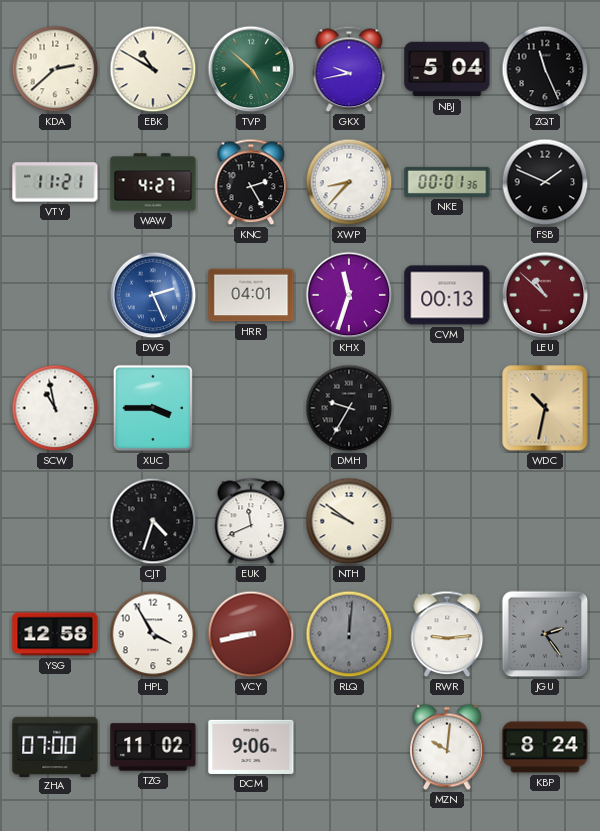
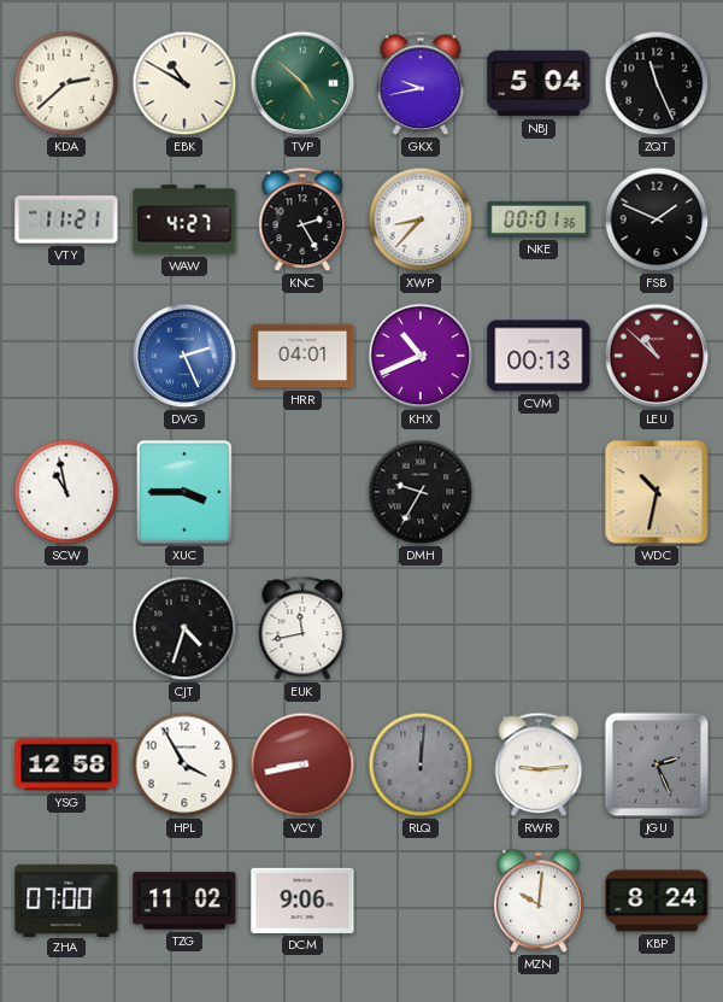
KHX: 11:33 -> 10:41 (421, 356)
EUK: 11:41 -> 11:43 (302, 628)
NTH: 9:51 -> none (349, 521)
JGU: 2:24 -> 2:26 (657, 764)
